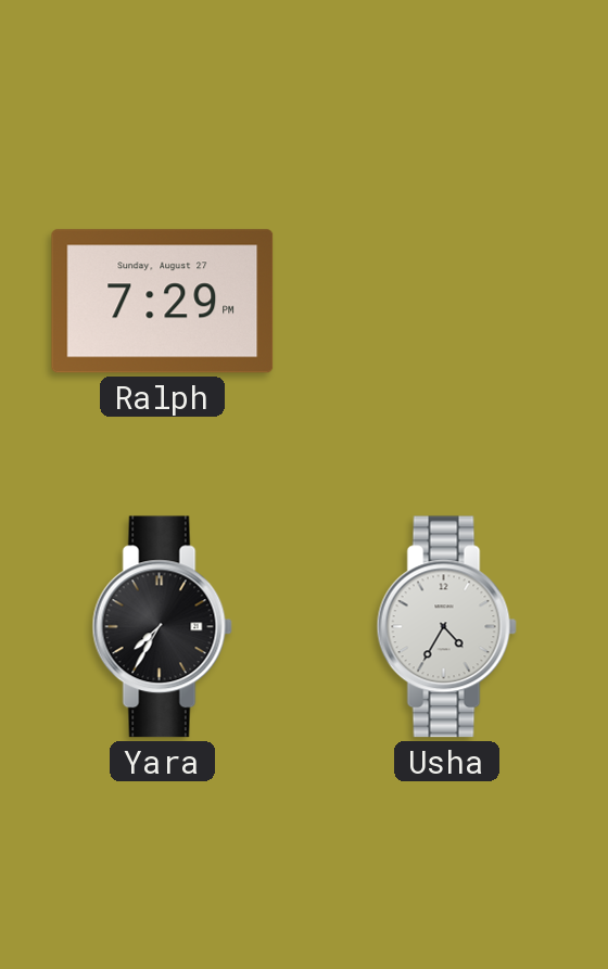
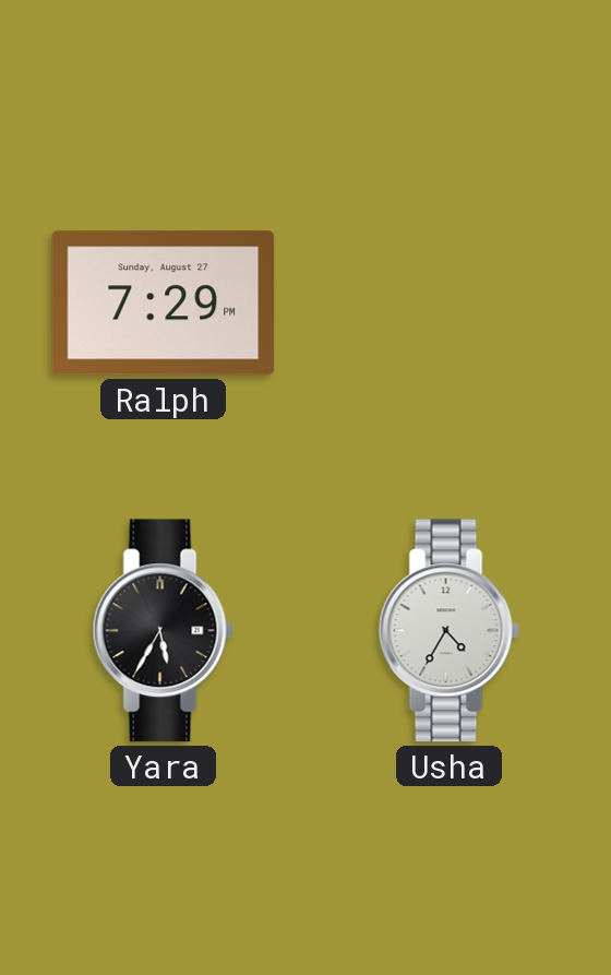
Yara: 7:35 -> 5:35 (163, 631)
